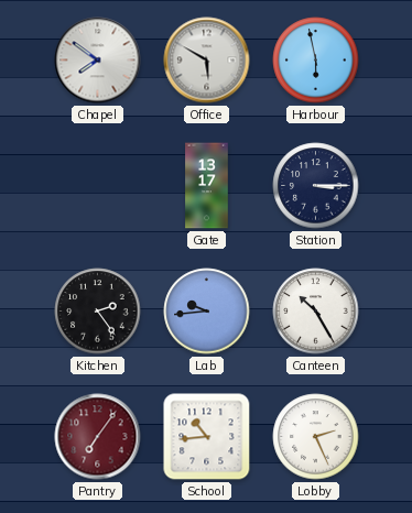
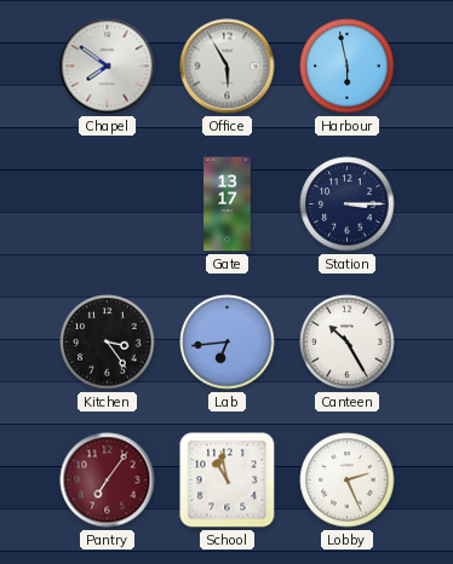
Office: 5:50 -> 5:55 (228, 67)
Kitchen: 2:24 -> 3:24 (108, 343)
Lab: 9:44 -> 6:44 (228, 343)
School: 10:44 -> 10:58 (228, 480)
